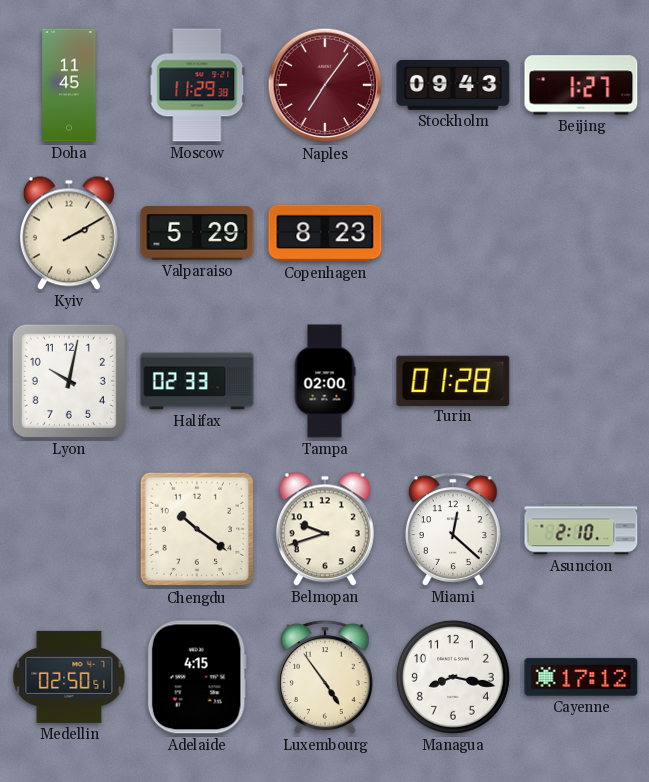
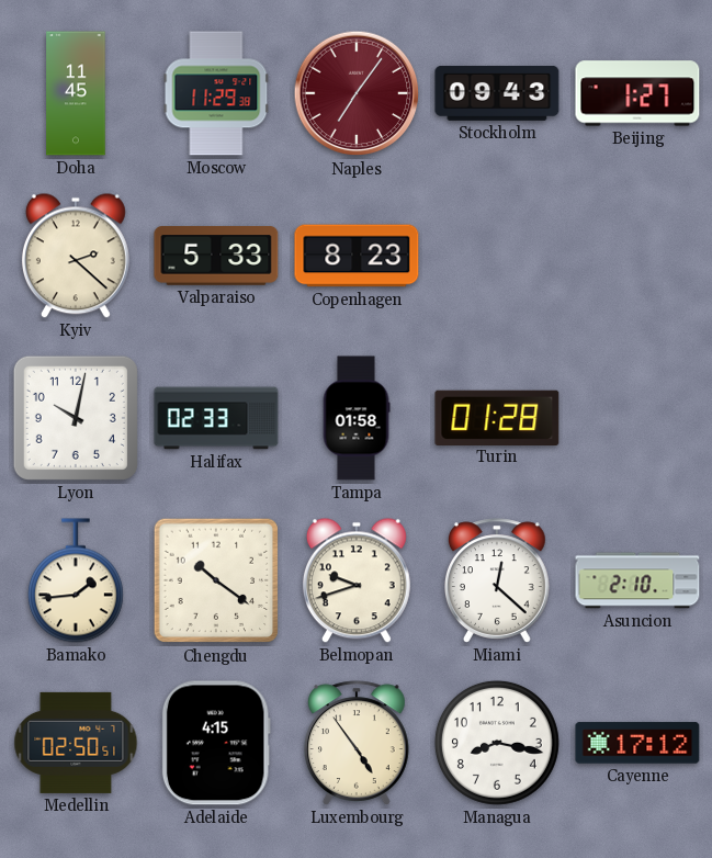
Kyiv: 2:10 -> 2:22 (76, 256)
Valparaiso: 5:29 -> 5:33 (216, 256)
Tampa: 02:00 -> 01:58 (357, 418)
Bamako: none -> 1:44 (76, 580)
